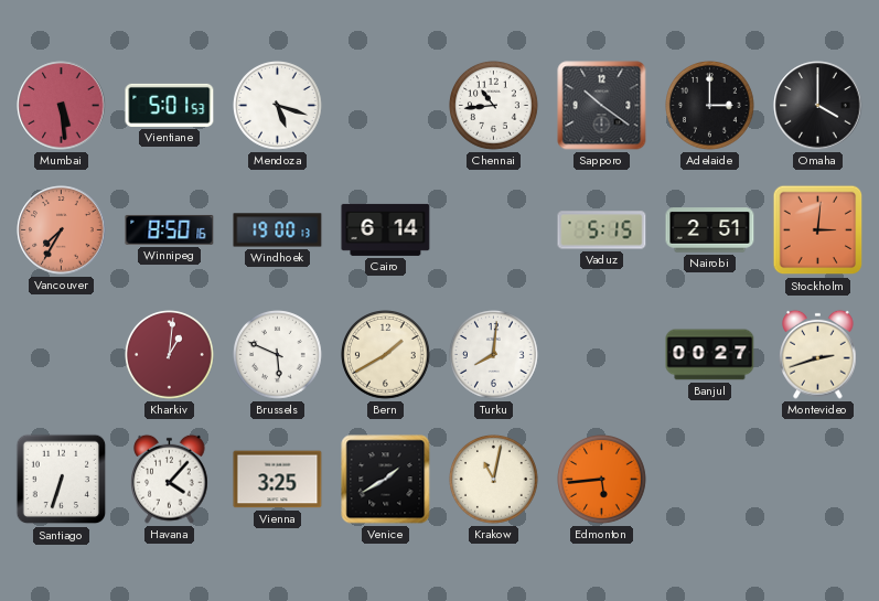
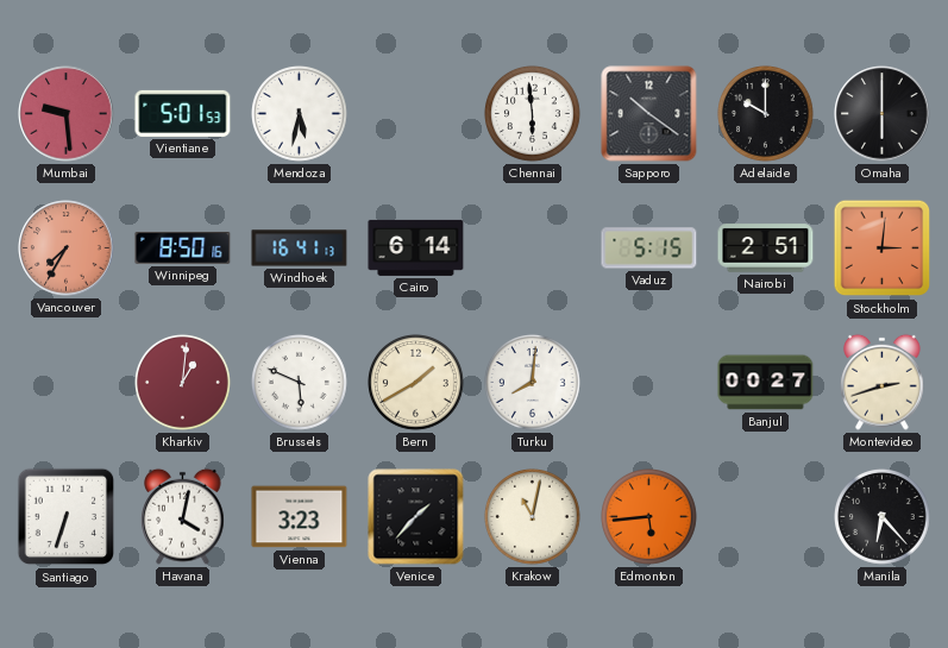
Mumbai: 5:29 -> 9:29 (67, 114)
Mendoza: 5:18 -> 5:32 (300, 114)
Chennai: 10:44 -> 5:59 (533, 114)
Adelaide: 3:00 -> 10:00 (766, 114)
Omaha: 4:00 -> 6:00 (883, 114)
Windhoek: 19:00 -> 16:41 (300, 248)
Havana: 4:07 -> 4:02 (183, 516)
Vienna: 3:25 -> 3:23 (300, 517)
Venice: 1:40 -> 1:37 (416, 517)
Manila: none -> 6:23 (883, 517)
